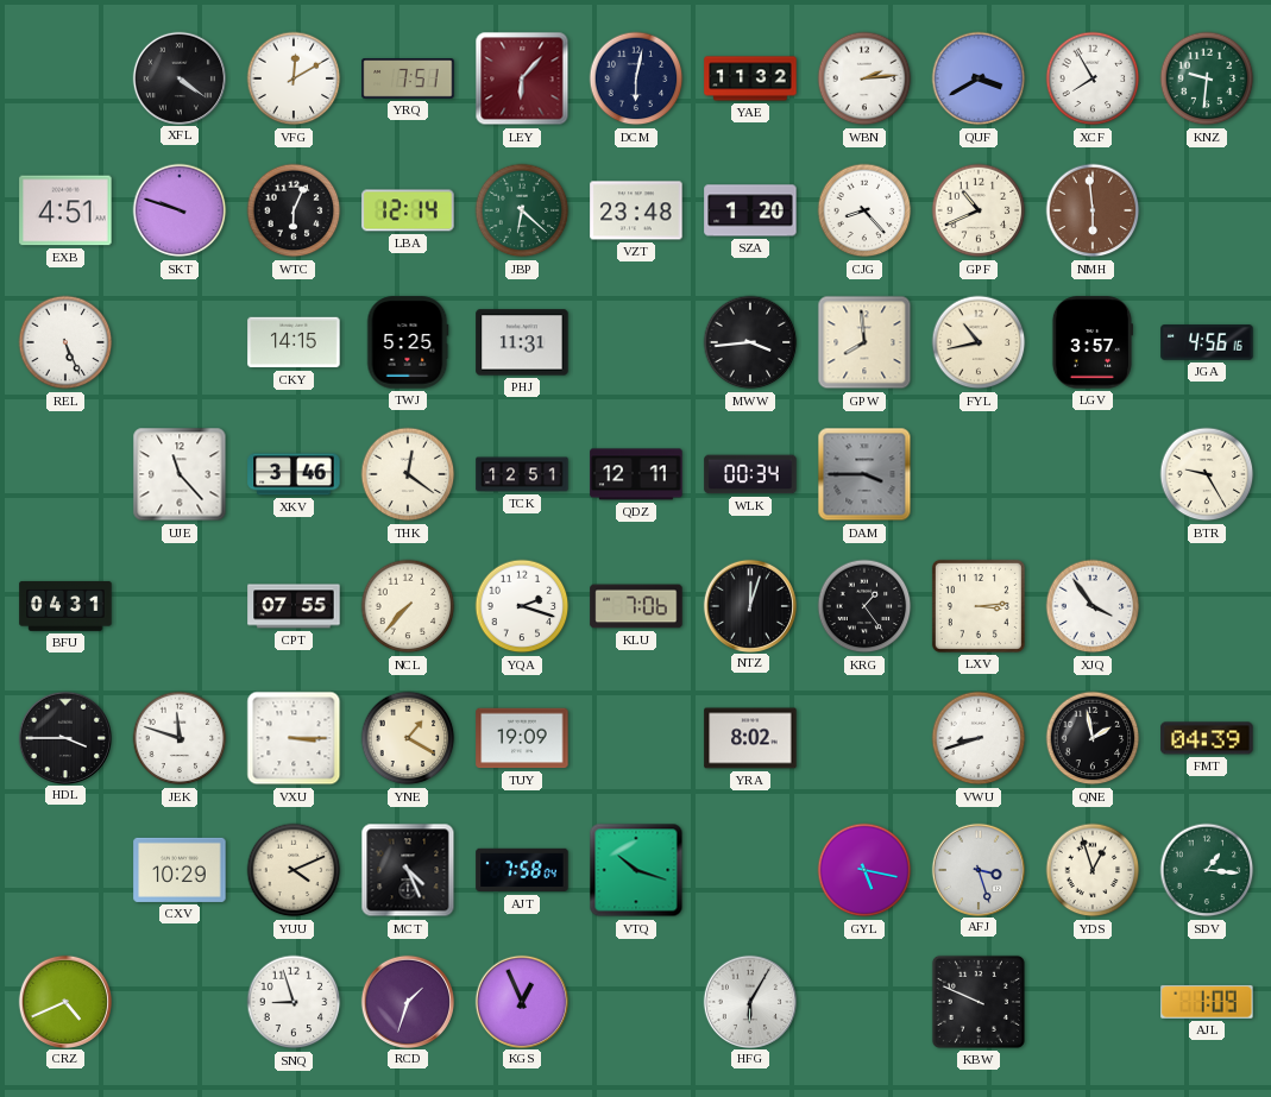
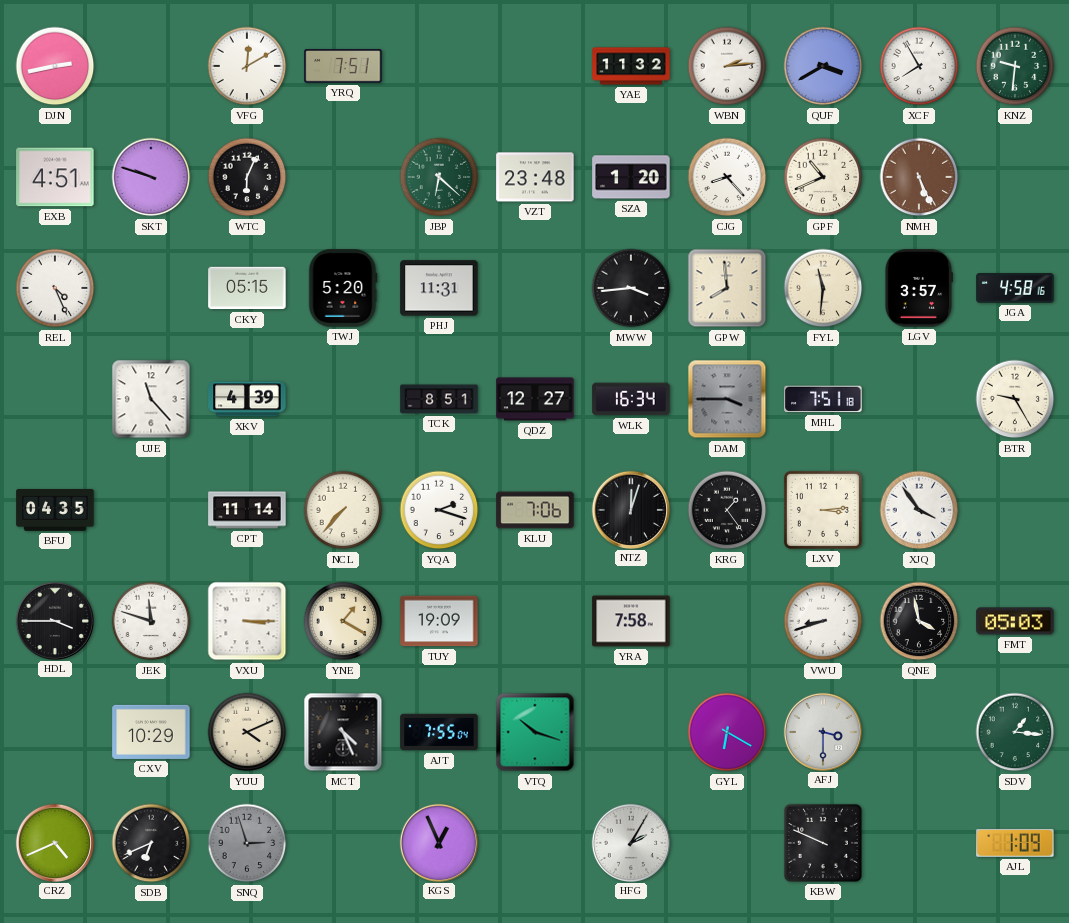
DJN: none -> 2:43 (55, 66)
XFL: 4:21 -> none (178, 77)
LEY: 6:07 -> none (522, 78)
DCM: 6:02 -> none (636, 78)
LBA: 12:14 -> none (408, 210)
NMH: 5:59 -> 5:26 (919, 177)
REL: 5:26 -> 4:26 (55, 288)
CKY: 14:15 -> 05:15 (247, 288)
TWJ: 5:25 -> 5:20 (343, 288)
FYL: 10:43 -> 11:31 (823, 288)
JGA: 4:56 -> 4:58 (1015, 288)
XKV: 3:46 -> 4:39 (247, 399)
THK: 12:21 -> none (408, 474)
TCK: 12:51 -> 8:51 (439, 399)
QDZ: 12:11 -> 12:27 (535, 399)
WLK: 00:34 -> 16:34 (631, 399)
MHL: none -> 7:51 (823, 399)
BFU: 04:31 -> 04:35 (55, 510)
CPT: 07:55 -> 11:14 (247, 510)
YRA: 8:02 -> 7:58 (631, 621)
QNE: 1:58 -> 3:58 (919, 621)
FMT: 04:39 -> 05:03 (1015, 621)
AJT: 7:58 -> 7:55 (439, 732)
GYL: 5:17 -> 6:20 (727, 732)
AFJ: 3:27 -> 3:30 (822, 731)
YDS: 12:57 -> none (1093, 870)
SDB: none -> 6:41 (151, 843)
SNQ: 8:57 -> 2:57 (247, 843)
SNQ dial: white -> grey (247, 843)
RCD: 1:33 -> none (407, 1001)
HFG: 6:05 -> 2:05 (630, 842)
